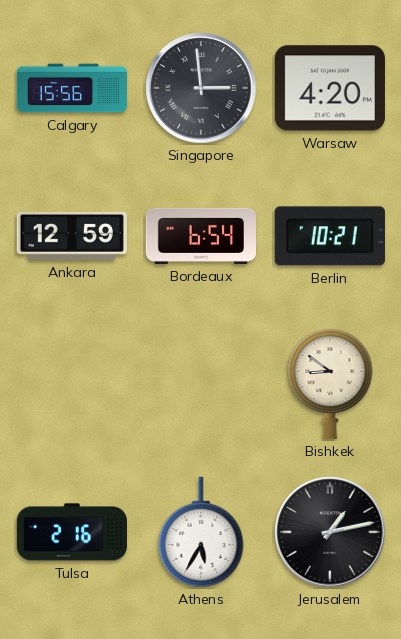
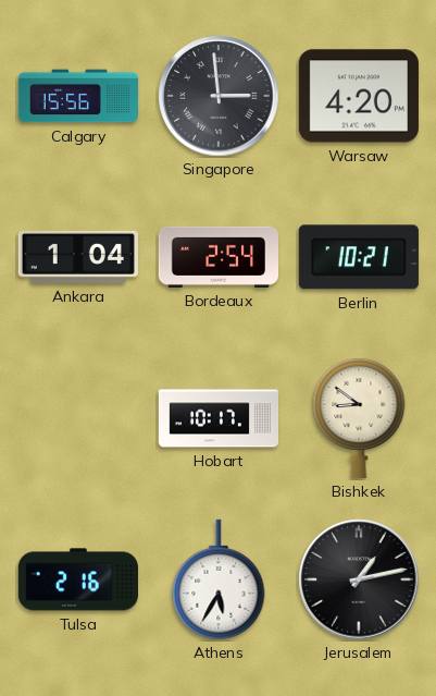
Ankara: 12:59 -> 1:04 (78, 257)
Bordeaux: 6:54 -> 2:54 (217, 257)
Hobart: none -> 10:17 (217, 418)
